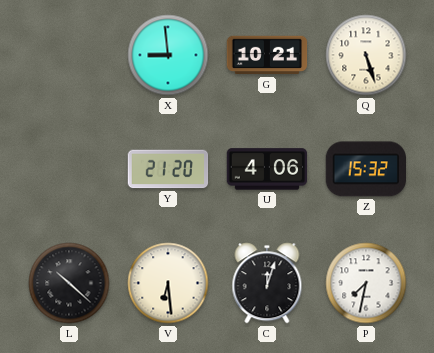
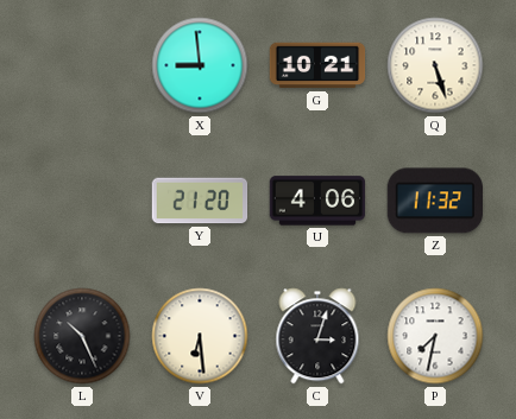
Z: 15:32 -> 11:32 (434, 201)
L: 10:22 -> 10:26 (82, 336)
C: 12:03 -> 3:03 (317, 336)
